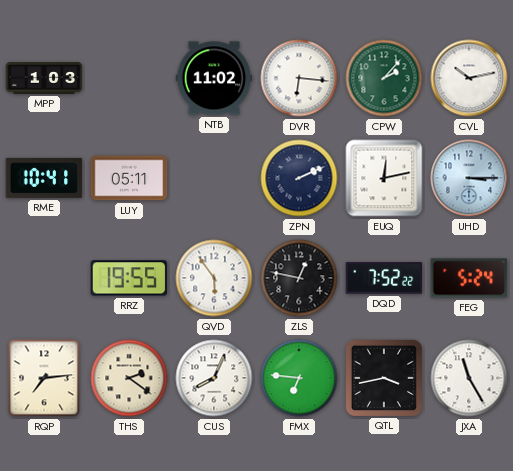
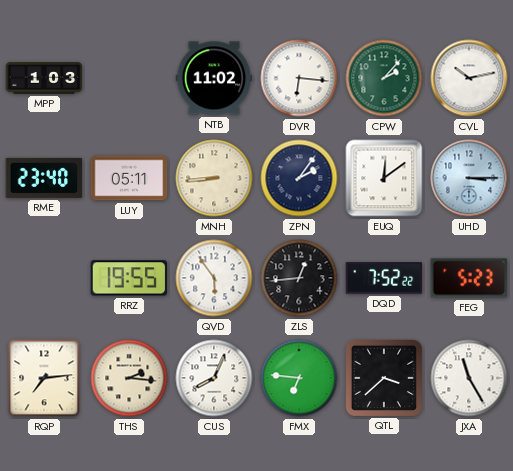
RME: 10:41 -> 23:40 (44, 178)
MNH: none -> 8:44 (214, 178)
ZPN: 2:11 -> 2:06 (299, 178)
EUQ: 12:13 -> 12:09 (384, 178)
ZLS: 12:47 -> 12:44 (299, 278)
FEG: 5:24 -> 5:23 (469, 278)
THS: 2:21 -> 2:16 (129, 378)
QTL: 3:43 -> 3:38 (383, 377)
